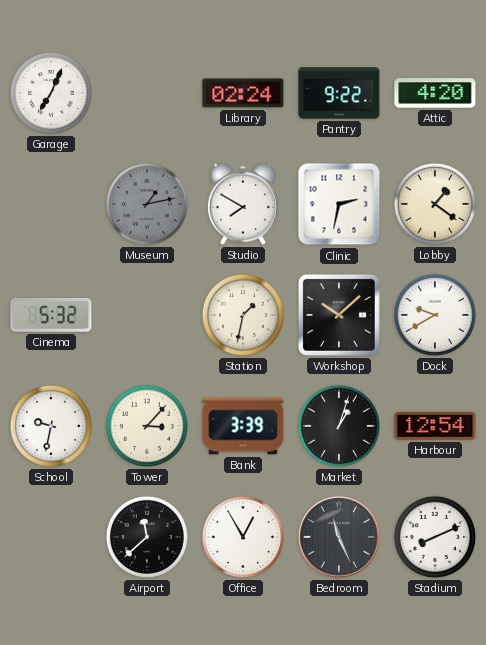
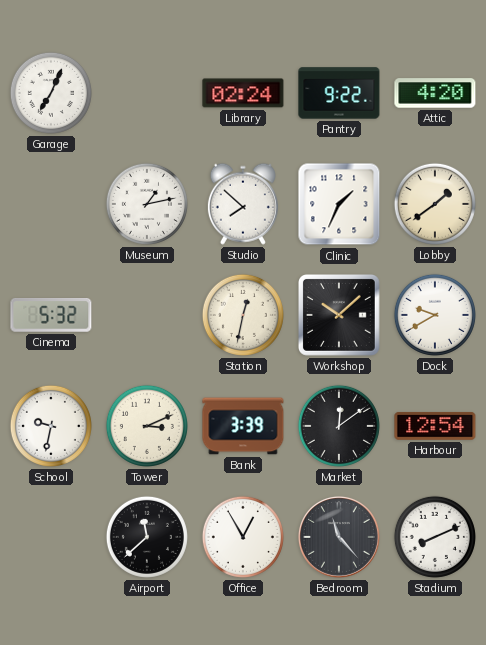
Museum dial: grey -> white (147, 204)
Studio: 7:50 -> 7:52 (243, 204)
Clinic: 2:32 -> 1:34 (339, 204)
Lobby: 1:21 -> 1:39 (435, 204)
Station: 1:32 -> 12:32 (243, 315)
Tower: 3:07 -> 3:11 (147, 426)
Market: 1:03 -> 12:09 (339, 426)
Bedroom: 11:26 -> 11:23 (339, 537)
